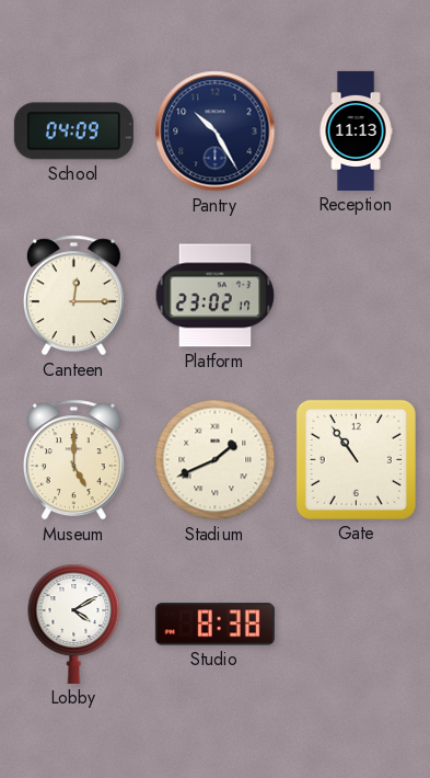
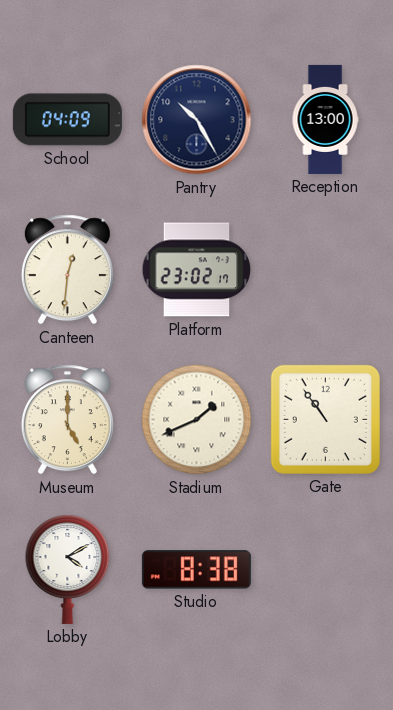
Reception: 11:13 -> 13:00 (325, 119)
Canteen: 12:15 -> 12:31 (67, 270)
